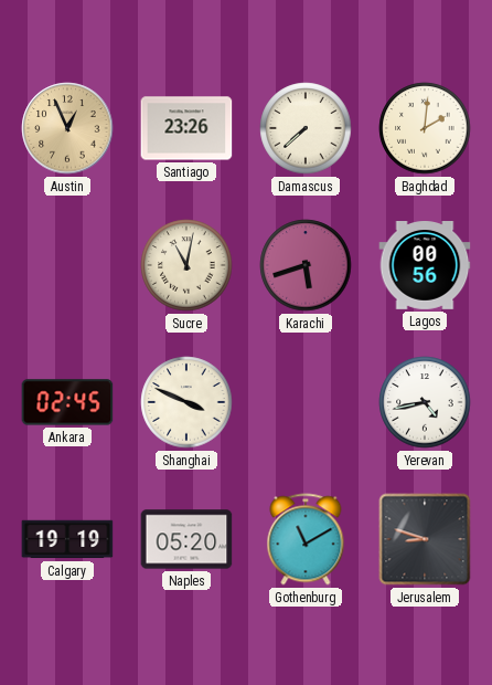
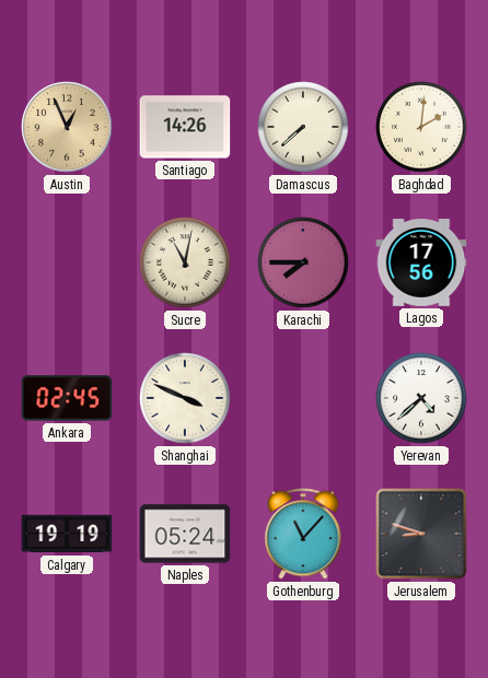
Santiago: 23:26 -> 14:26 (185, 127)
Karachi: 5:42 -> 7:45 (303, 262)
Lagos: 00:56 -> 17:56 (421, 264)
Yerevan: 4:43 -> 4:38 (421, 398)
Naples: 05:20 -> 05:24 (185, 534)
Gothenburg: 11:10 -> 11:07 (303, 534)
